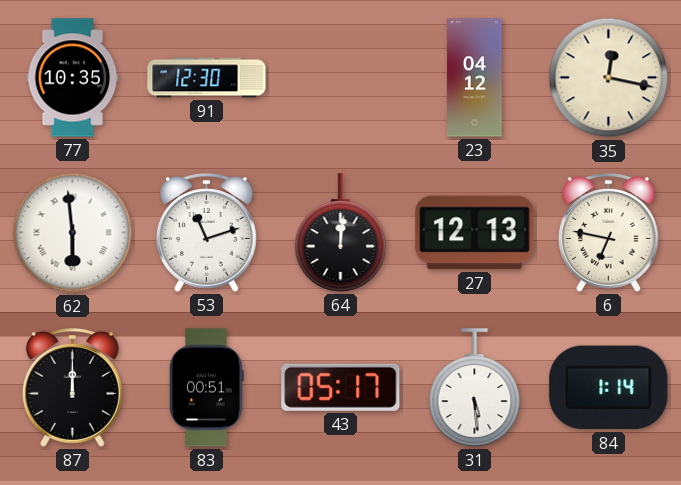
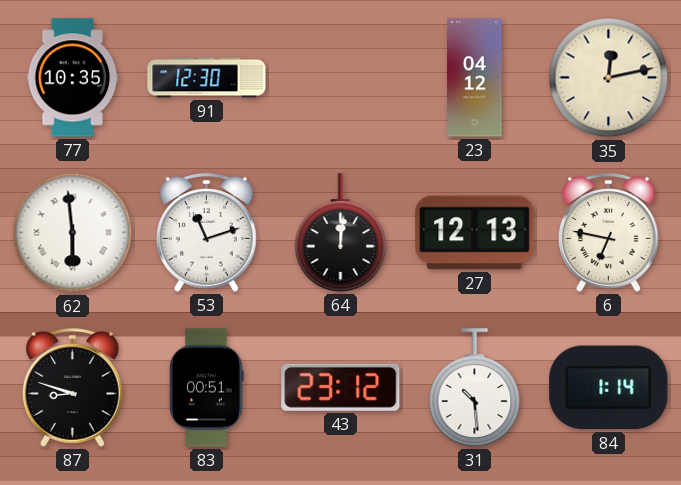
35: 12:17 -> 12:13 (609, 78)
87: 12:00 -> 8:48 (73, 388)
43: 05:17 -> 23:12 (341, 387)
31: 5:29 -> 10:29 (475, 388)
